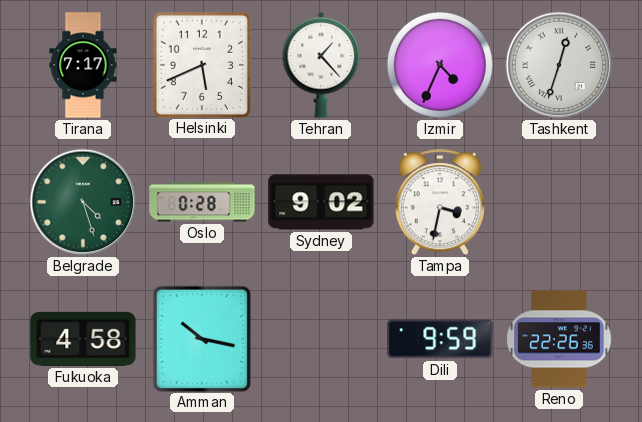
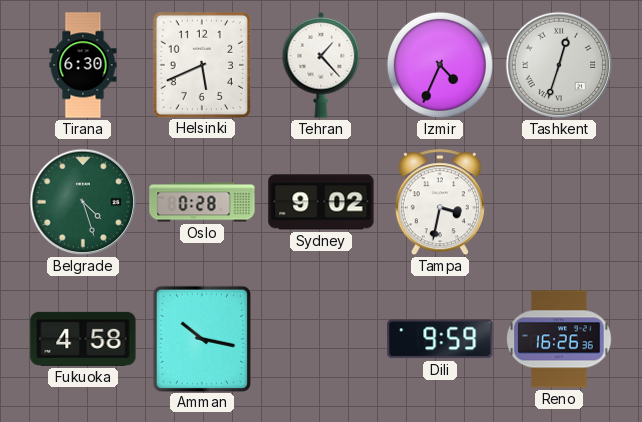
Tirana: 7:17 -> 6:30 (83, 65)
Reno: 22:26 -> 16:26 (559, 339)
